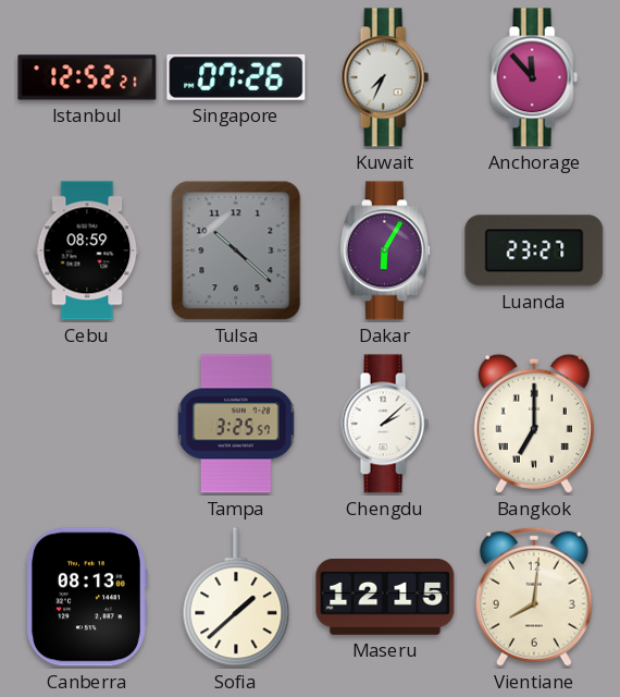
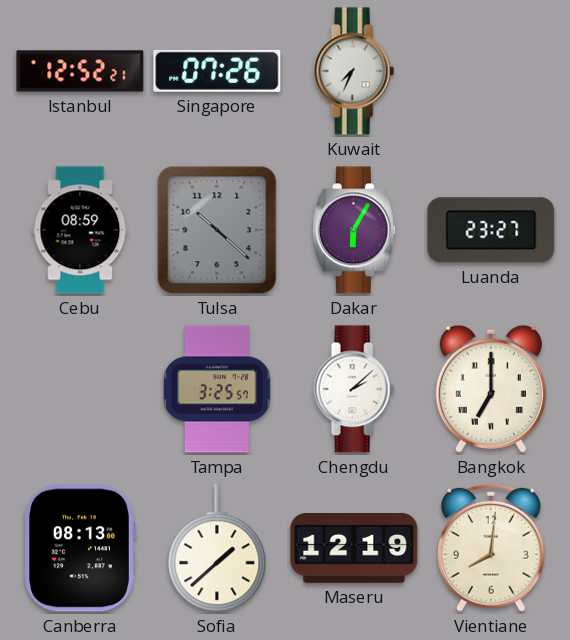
Anchorage: 11:53 -> none (534, 77)
Maseru: 12:15 -> 12:19 (354, 549)
